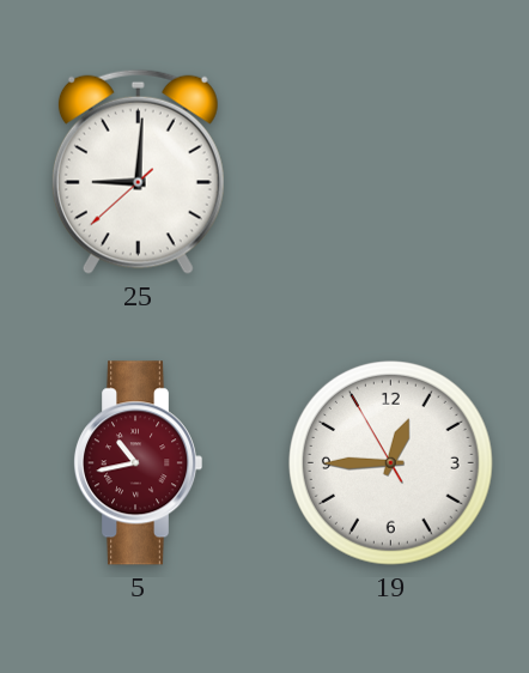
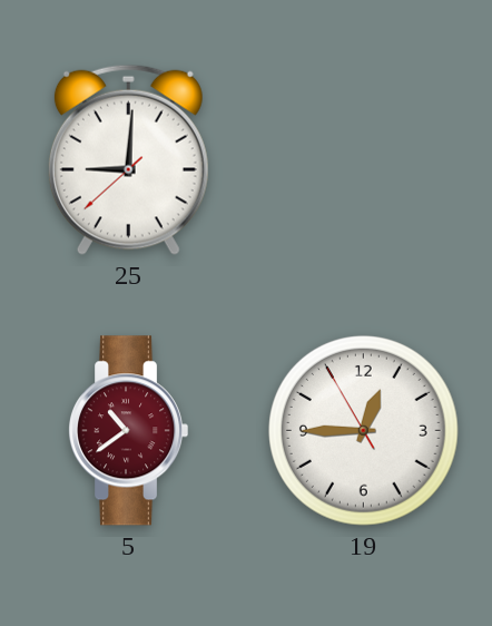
5: 10:43 -> 10:39 (128, 431)
